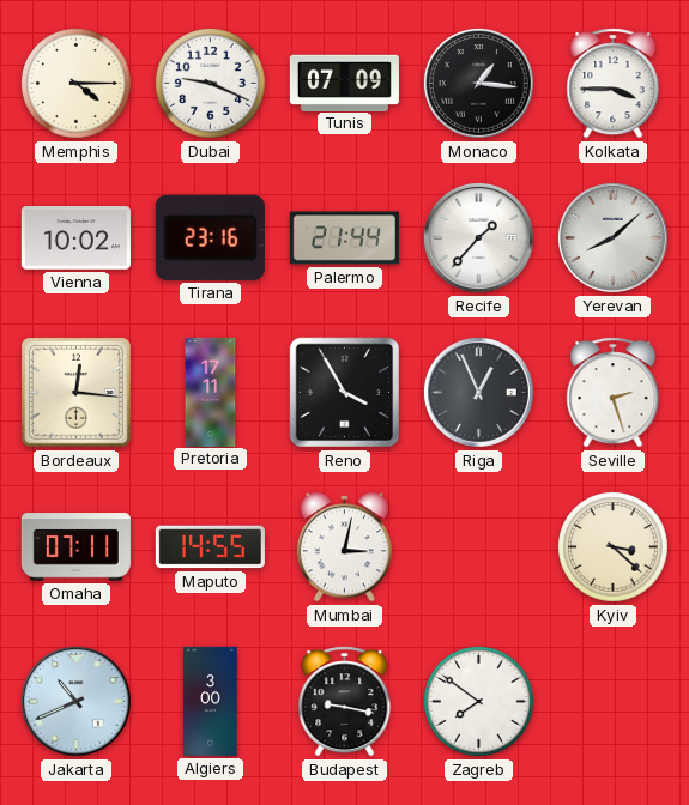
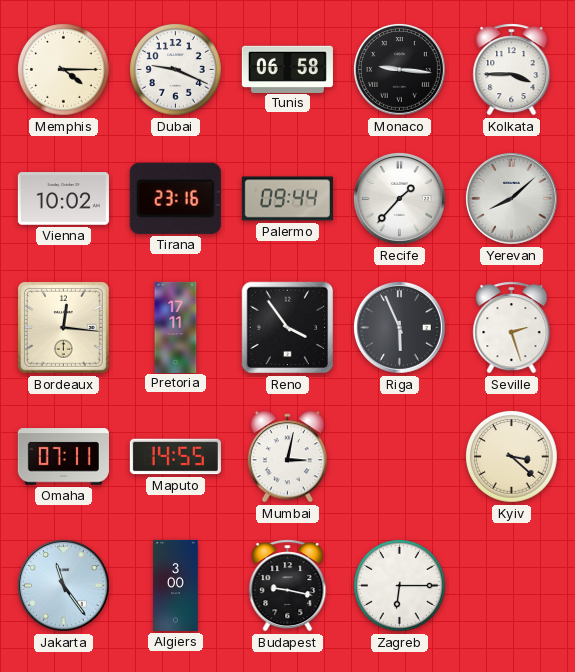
Tunis: 07:09 -> 06:58 (287, 69)
Monaco: 1:16 -> 9:16 (399, 69)
Palermo: 21:44 -> 09:44 (287, 199)
Reno: 3:55 -> 3:54 (288, 328)
Riga: 12:56 -> 5:56 (399, 327)
Jakarta: 10:41 -> 11:24 (63, 585)
Zagreb: 7:51 -> 6:15 (400, 586)
